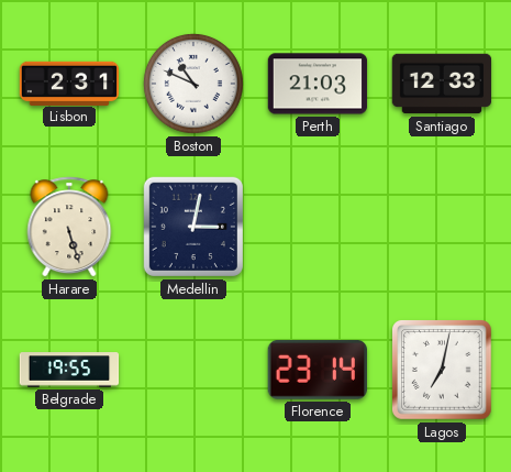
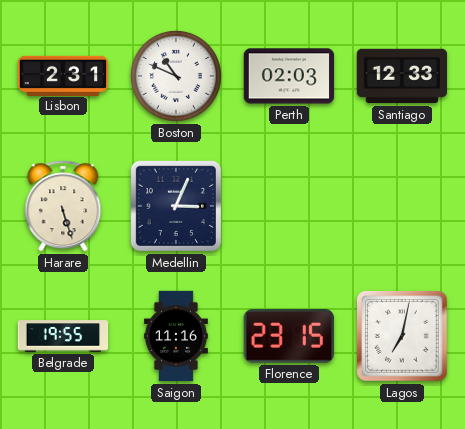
Perth: 21:03 -> 02:03 (289, 76)
Medellin: 3:02 -> 3:04 (176, 206)
Saigon: none -> 11:16 (176, 336)
Florence: 23:14 -> 23:15 (289, 337)
